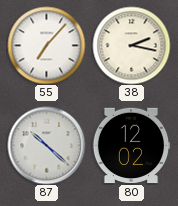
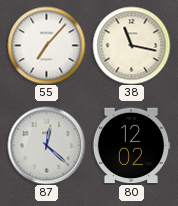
38: 2:17 -> 11:17 (131, 45)
87: 10:22 -> 12:22 (46, 145)
